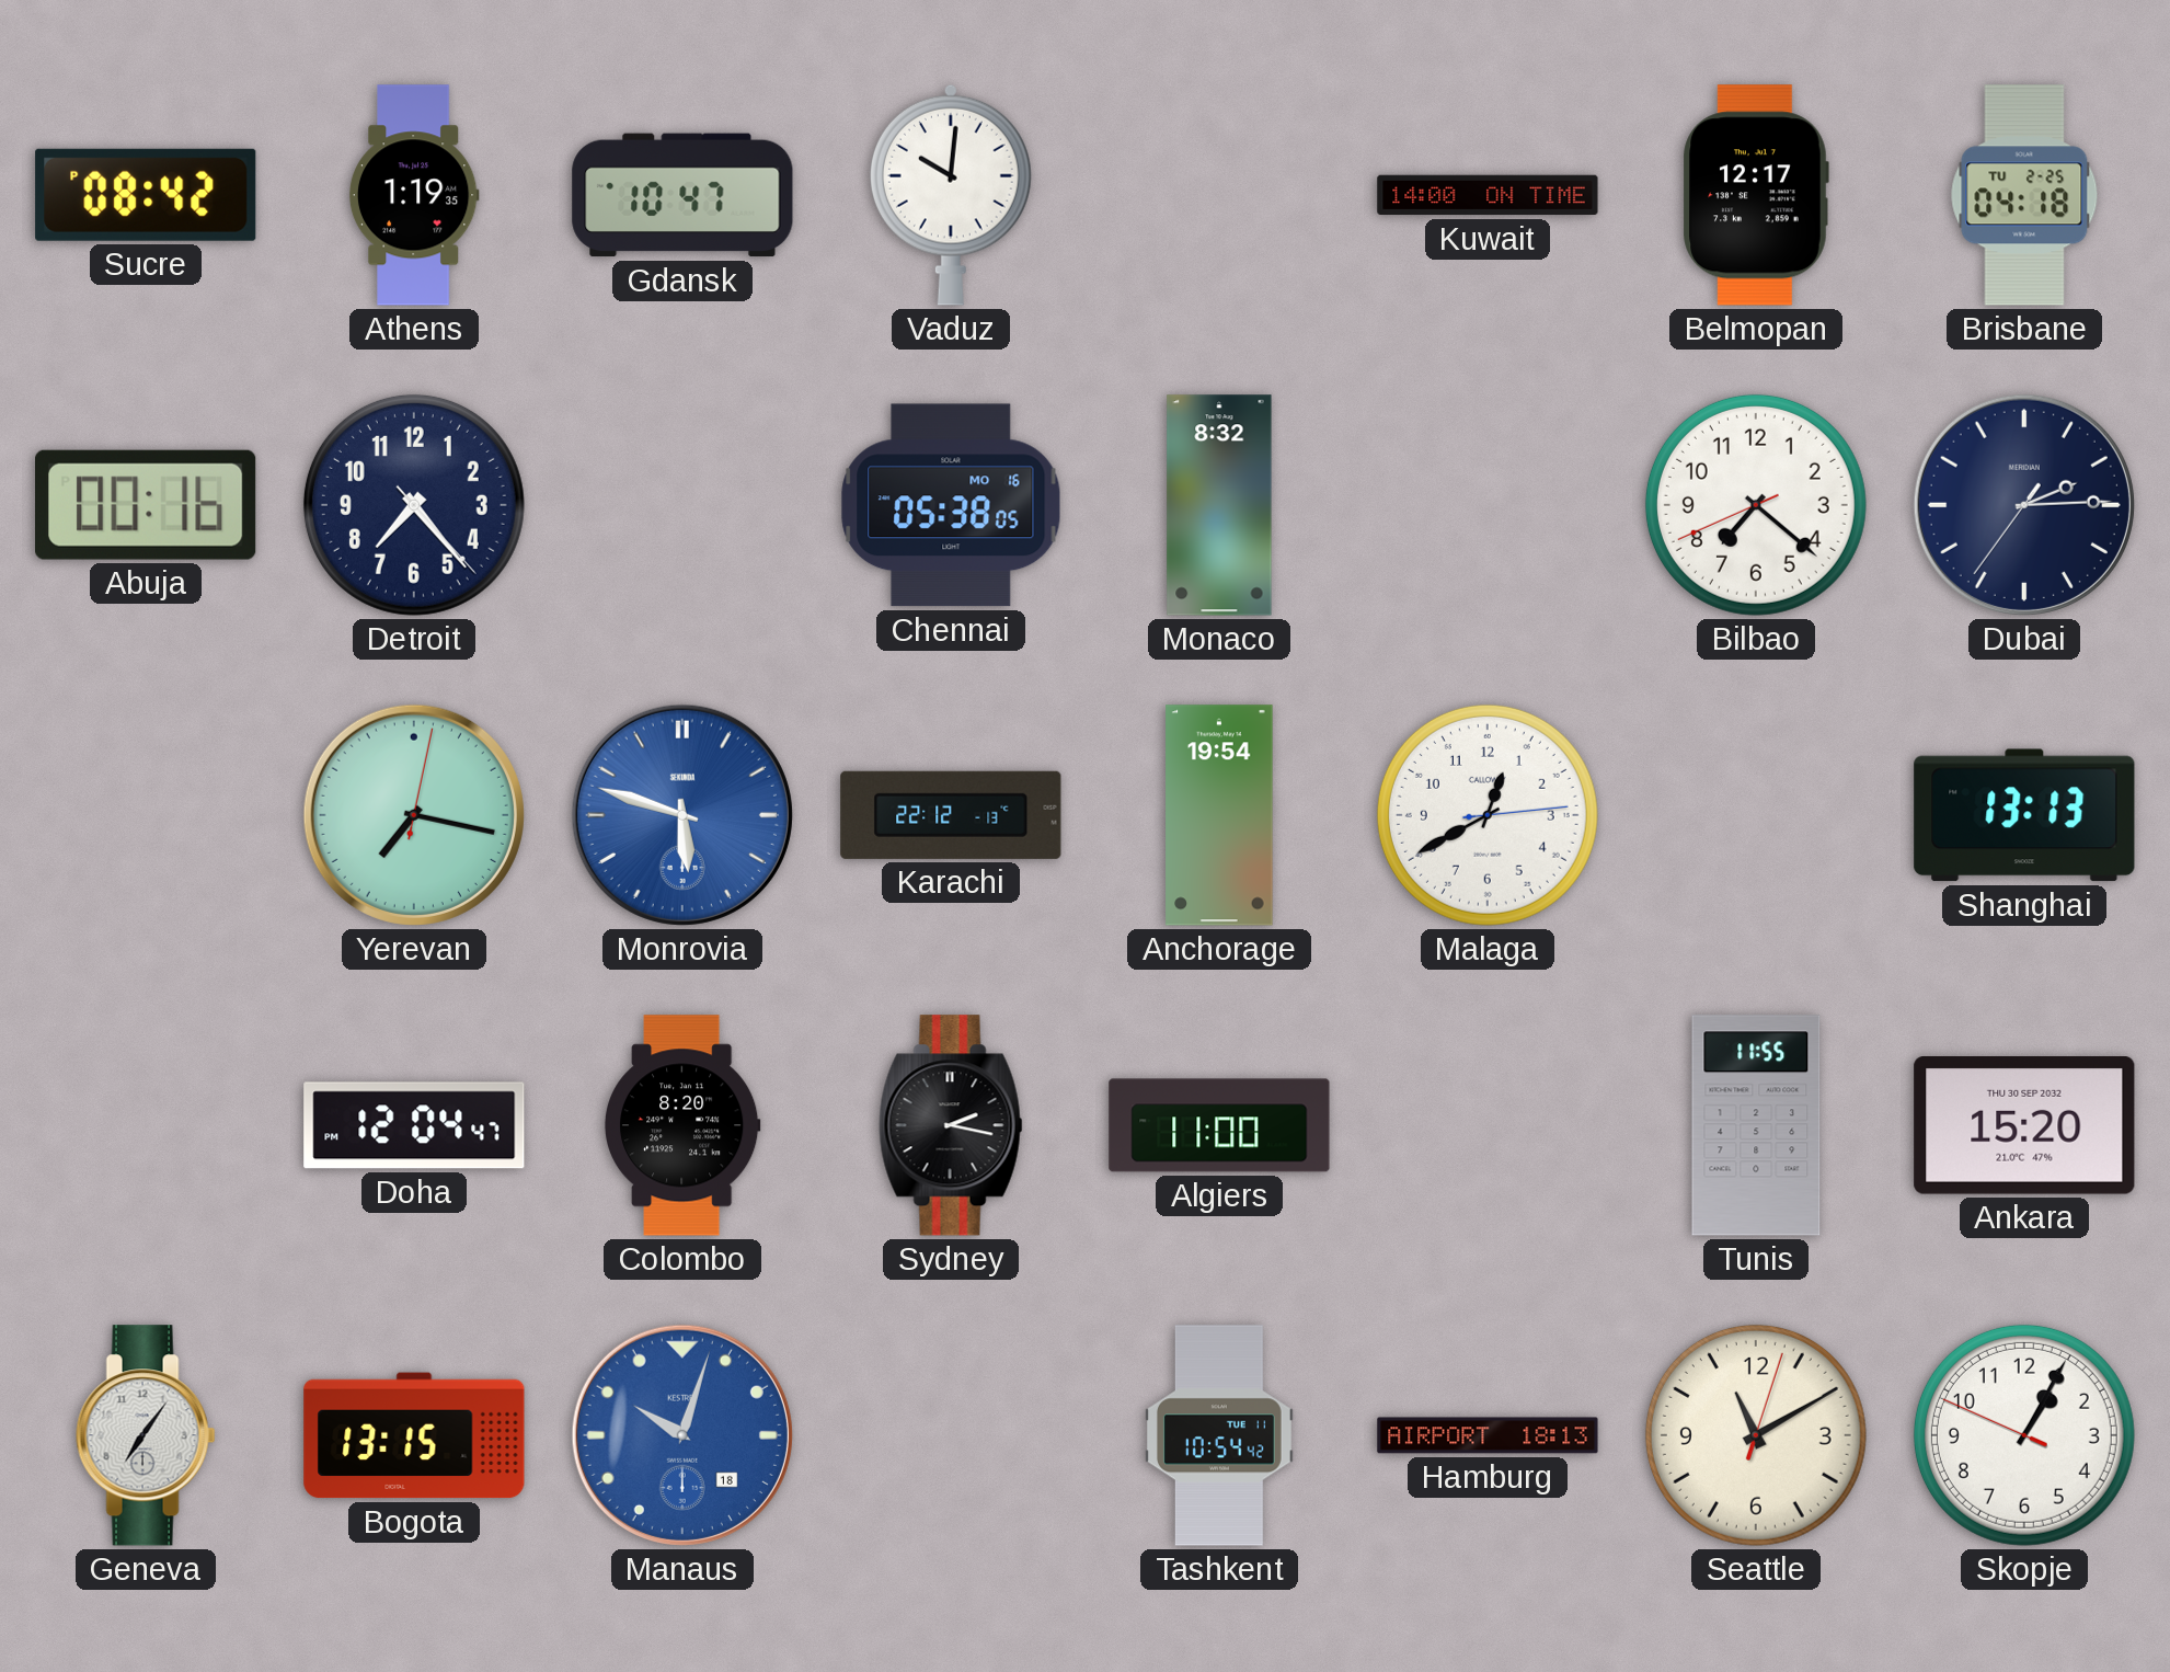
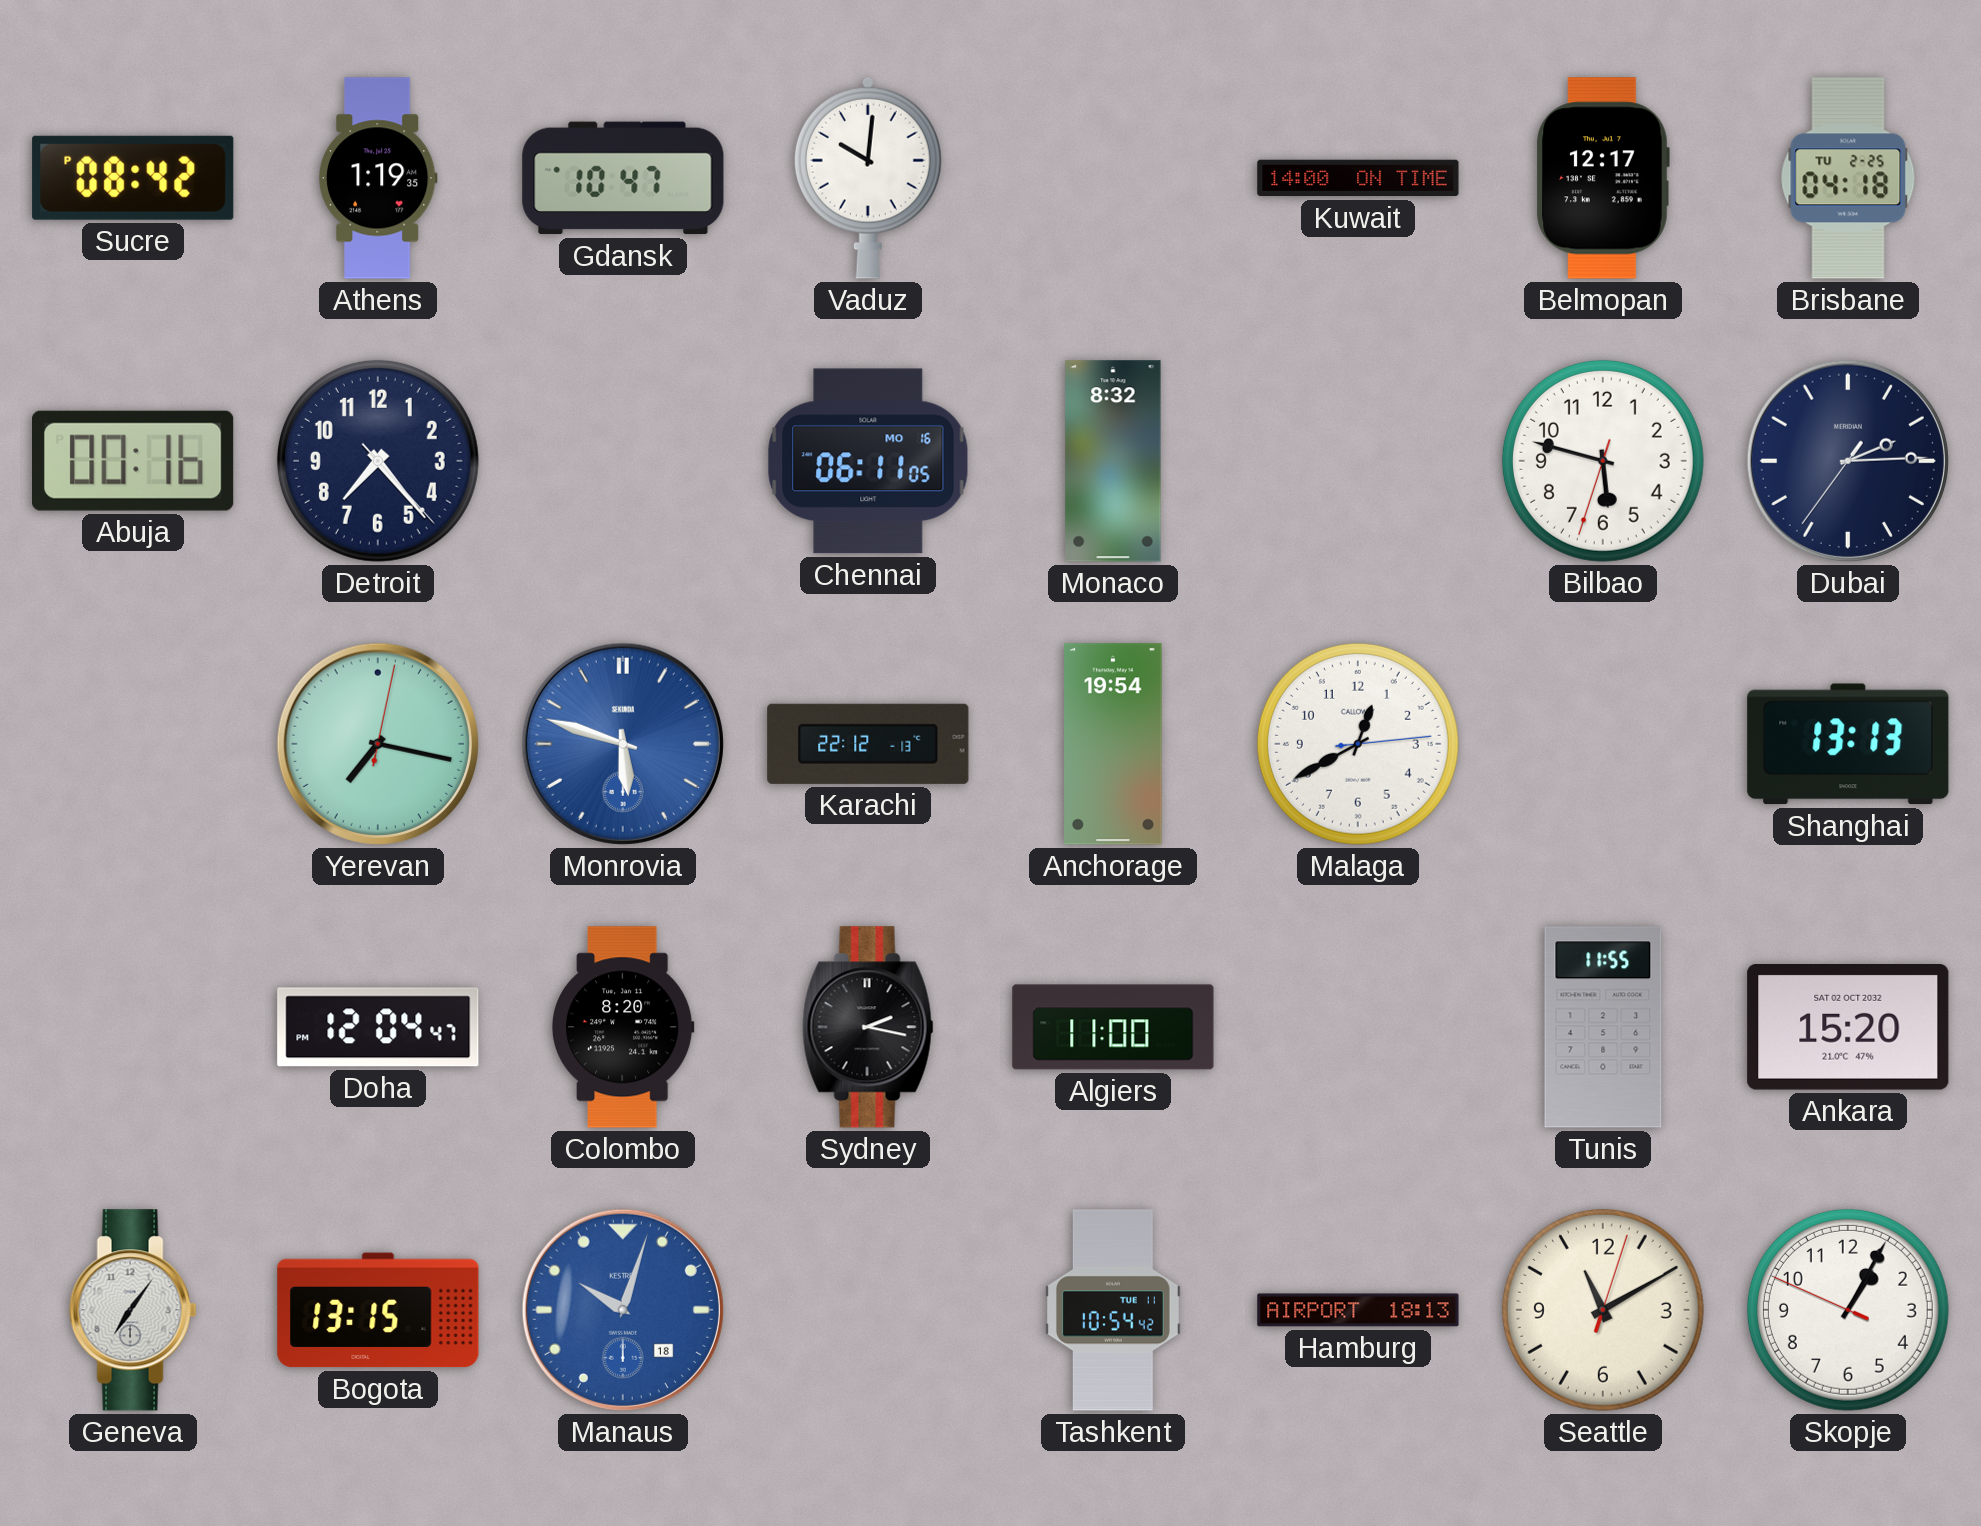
Chennai: 05:38 -> 06:11 (868, 461)
Bilbao: 7:21 -> 5:47 (1603, 461)
Ankara date: THU 30 SEP 2032 -> SAT 02 OCT 2032 (1848, 1028)
